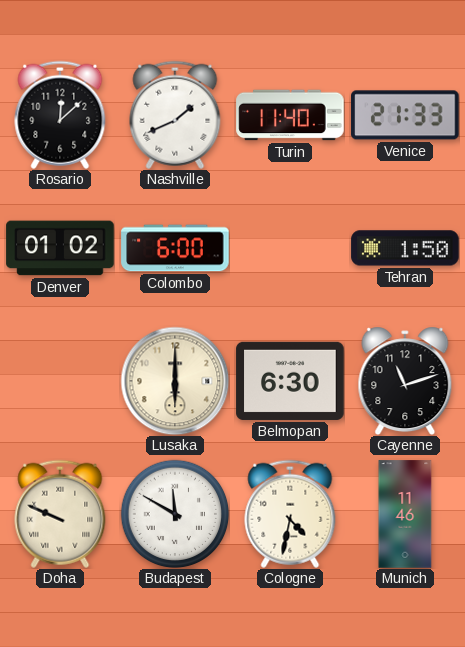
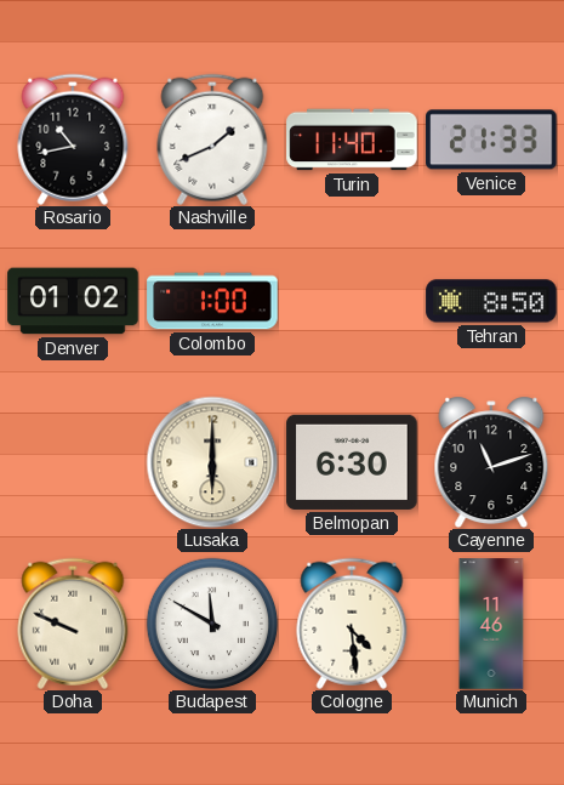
Rosario: 12:08 -> 10:43 (73, 140)
Colombo: 6:00 -> 1:00 (212, 301)
Tehran: 1:50 -> 8:50 (491, 301)
Cologne: 4:32 -> 4:29 (352, 624)
